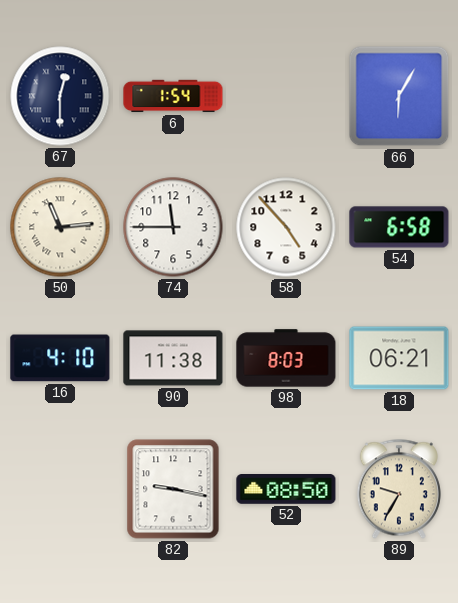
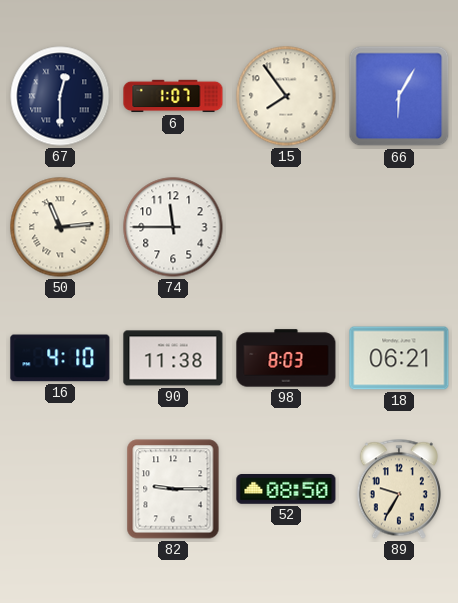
6: 1:54 -> 1:07 (173, 96)
15: none -> 7:54 (286, 96)
58: 4:53 -> none (286, 227)
54: 6:58 -> none (399, 227)
82: 9:17 -> 9:15 (173, 489)
